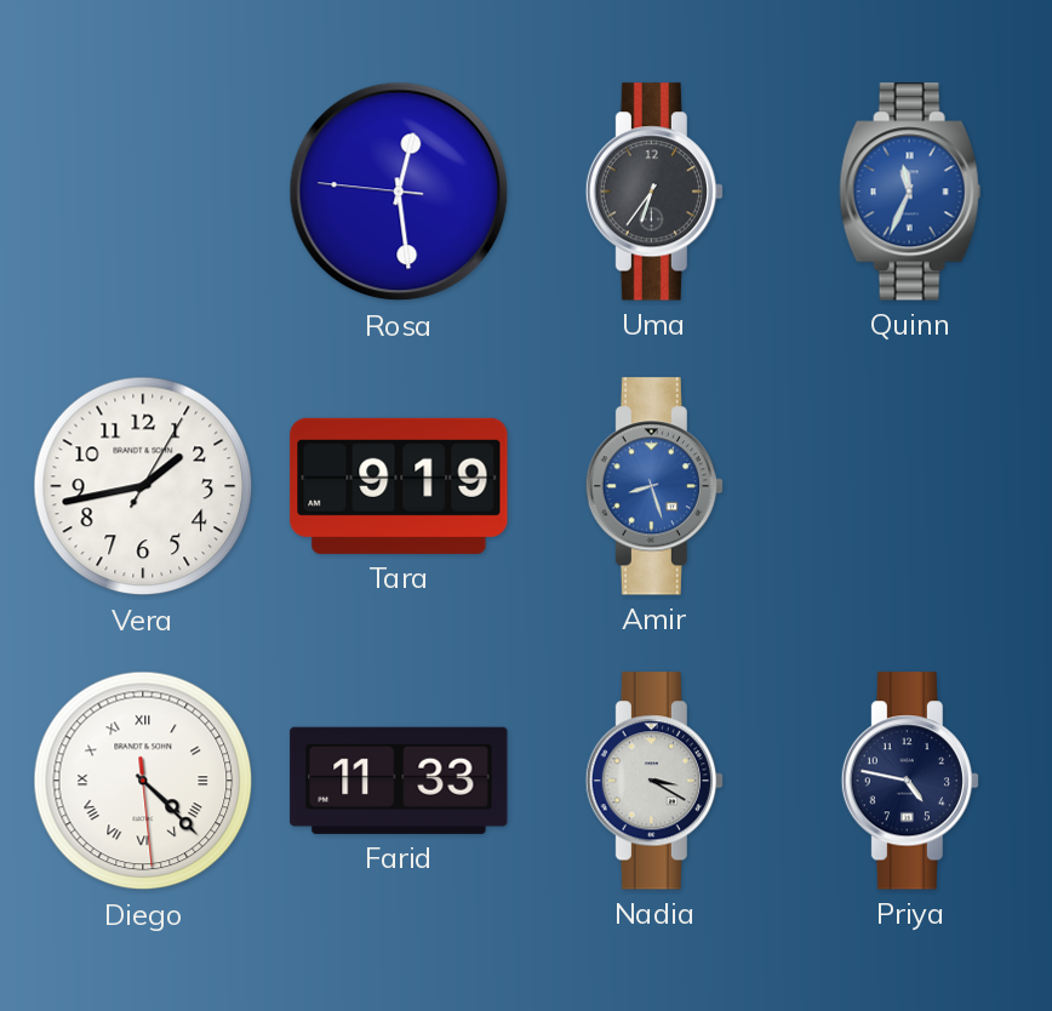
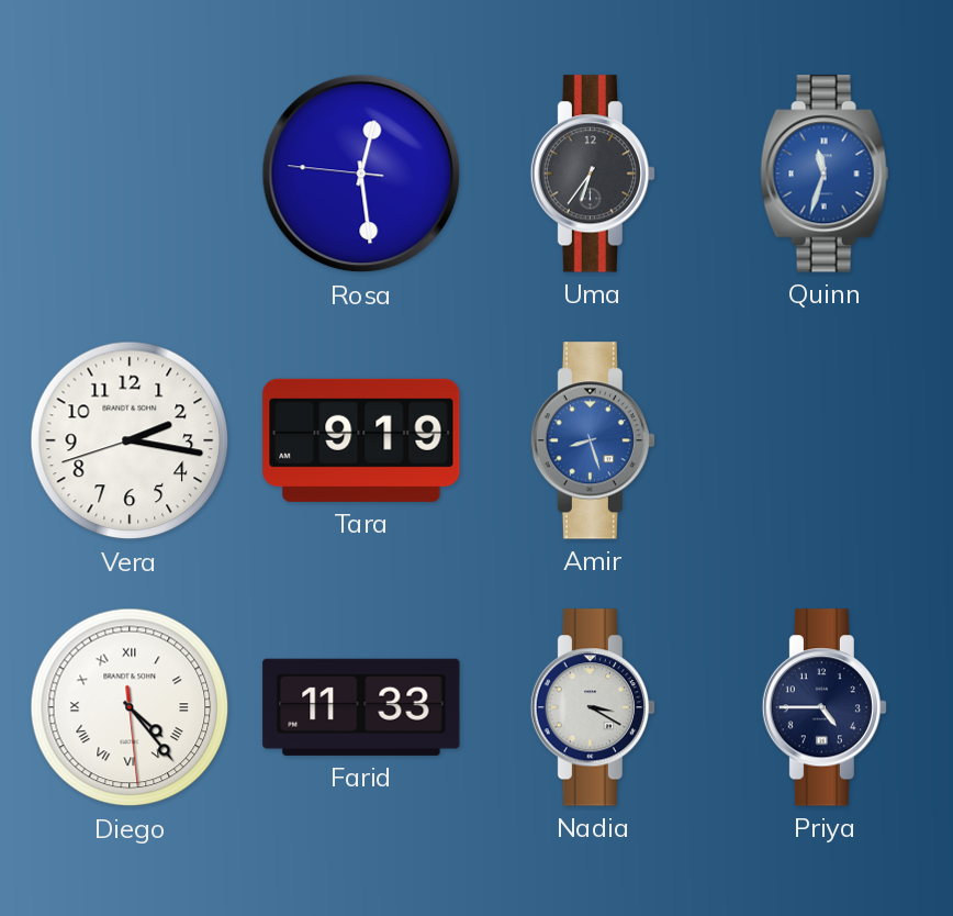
Quinn: 11:34 -> 11:33 (825, 174)
Vera: 1:43 -> 2:16 (130, 440)
Diego: 4:22 -> 4:23 (130, 707)
Priya: 4:47 -> 4:45 (823, 707)
